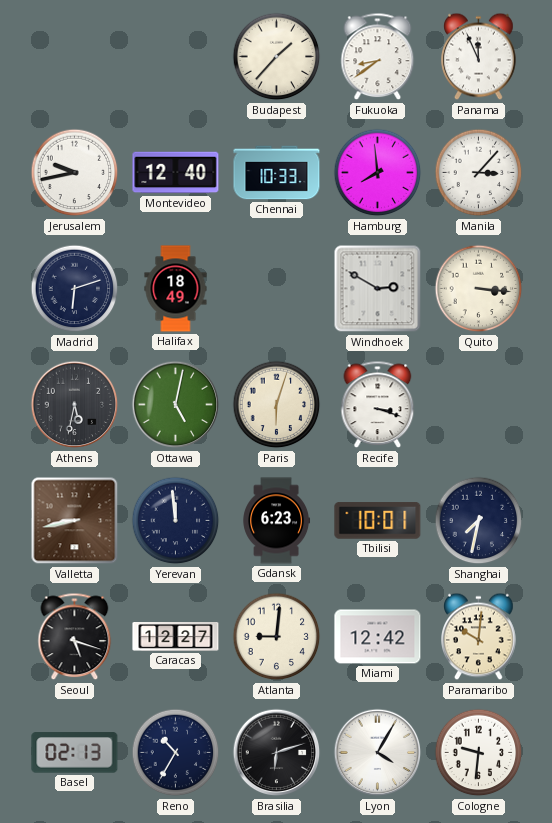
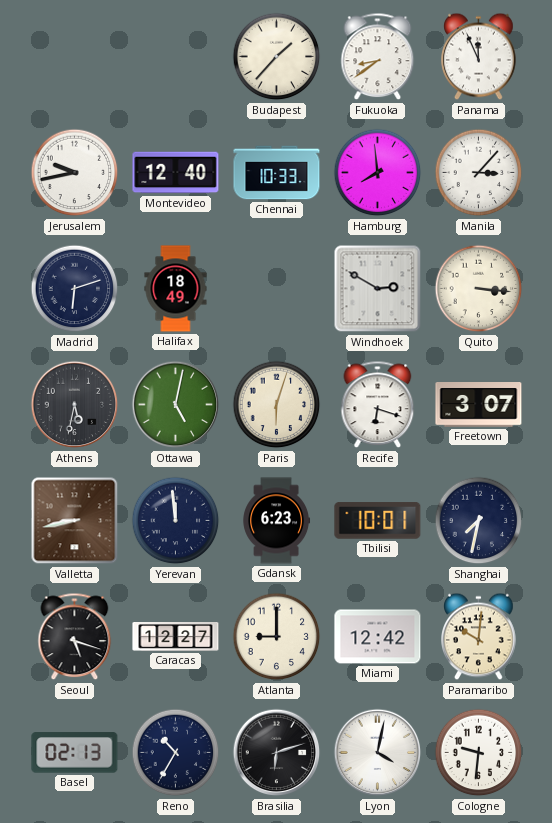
Recife: 3:18 -> 6:18 (378, 405)
Freetown: none -> 3:07 (479, 405)
Atlanta: 9:01 -> 9:00 (277, 637)
Lyon: 4:05 -> 4:02 (378, 753)
